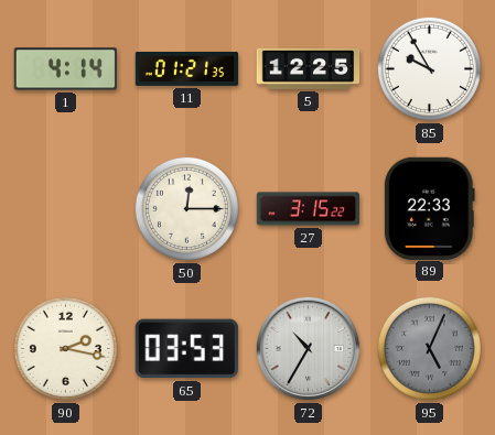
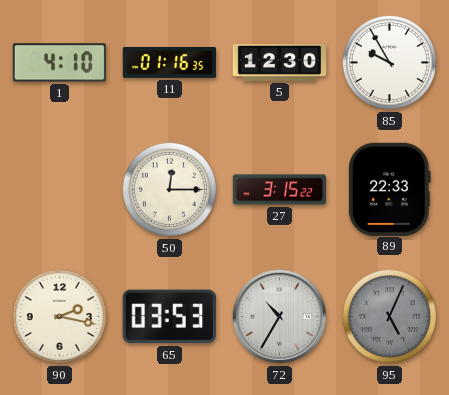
1: 4:14 -> 4:10 (59, 63)
11: 01:21 -> 01:16 (170, 62)
5: 12:25 -> 12:30 (280, 62)
